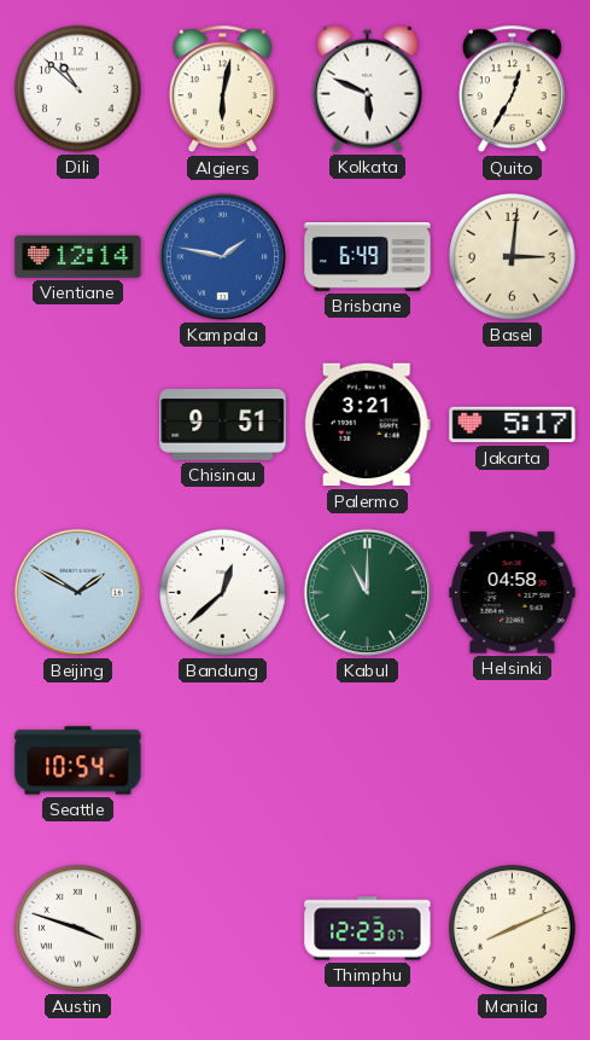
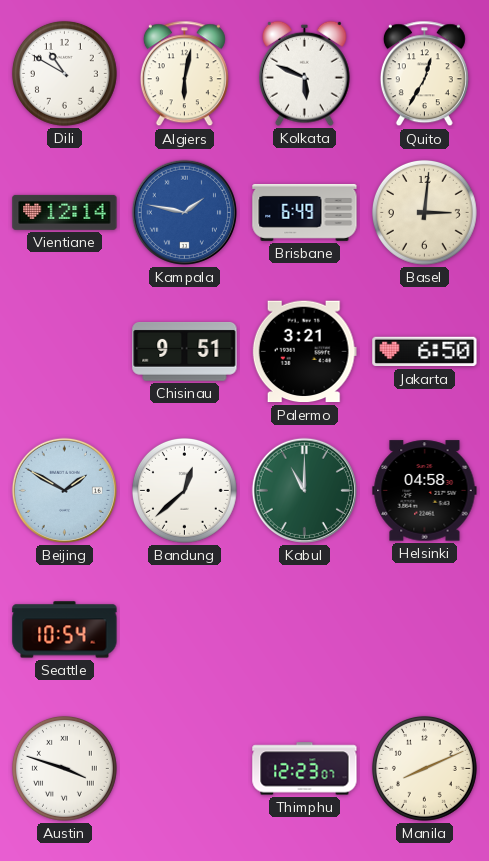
Dili: 10:52 -> 10:50 (64, 73)
Jakarta: 5:17 -> 6:50 (425, 352)
